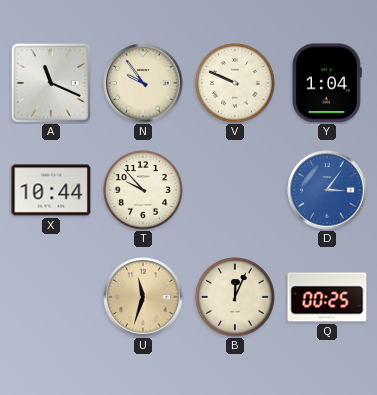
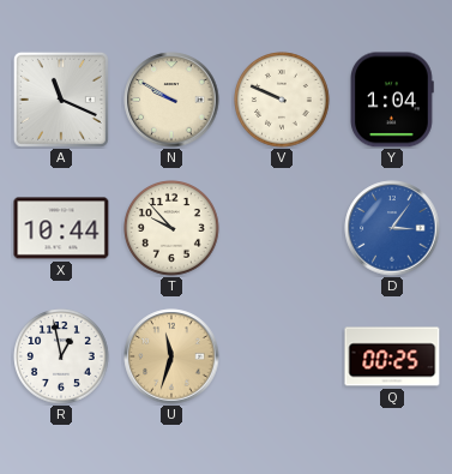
N: 9:54 -> 9:50 (171, 100)
R: none -> 12:58 (61, 356)
B: 12:04 -> none (235, 297)
